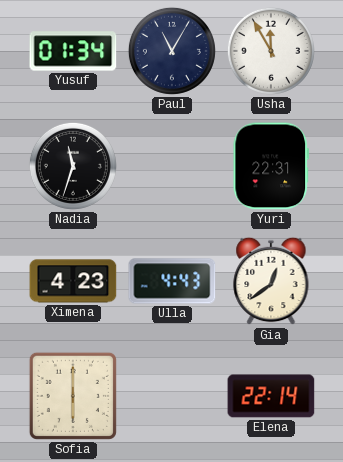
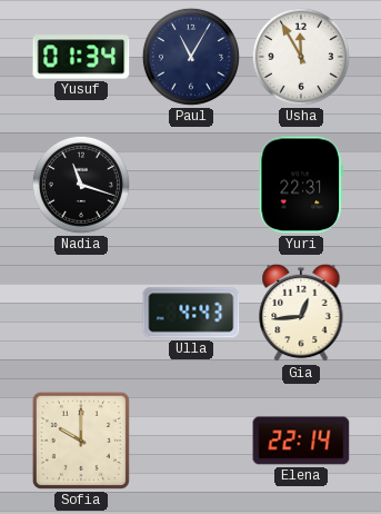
Nadia: 11:33 -> 11:18 (81, 185)
Ximena: 4:23 -> none (73, 281)
Gia: 12:39 -> 12:44 (301, 313)
Sofia: 6:00 -> 10:00 (81, 441)
